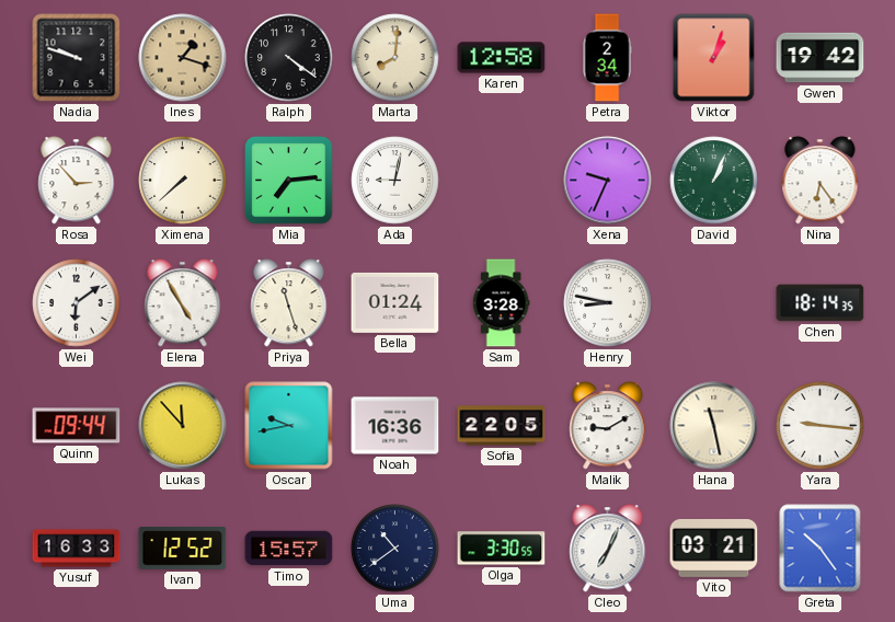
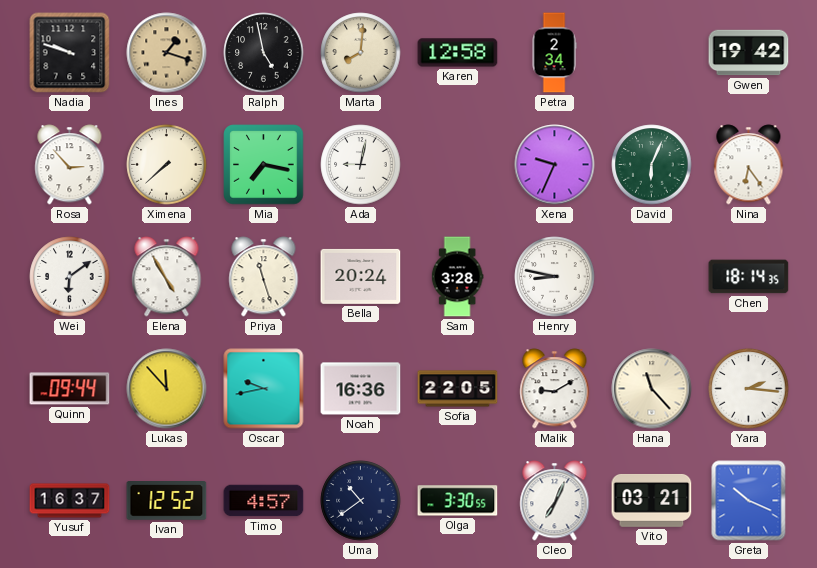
Ralph: 4:21 -> 4:58 (264, 53)
Viktor: 1:03 -> none (714, 58)
Mia: 7:14 -> 7:17 (264, 165)
David: 1:04 -> 6:04 (652, 165)
Bella: 01:24 -> 20:24 (361, 276)
Hana: 11:28 -> 11:23 (652, 389)
Yara: 9:16 -> 2:16 (749, 389)
Yusuf: 16:33 -> 16:37 (70, 501)
Timo: 15:57 -> 4:57 (264, 501)
Greta: 10:24 -> 10:19 (749, 501)
